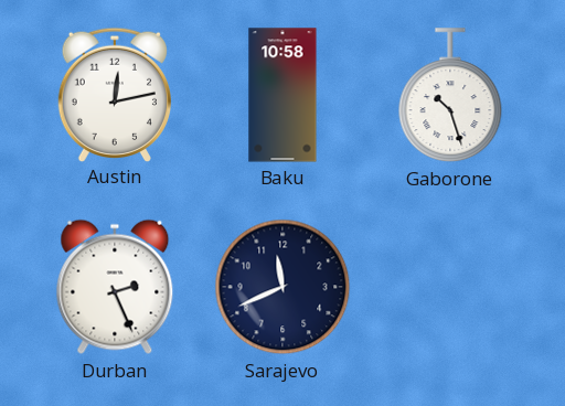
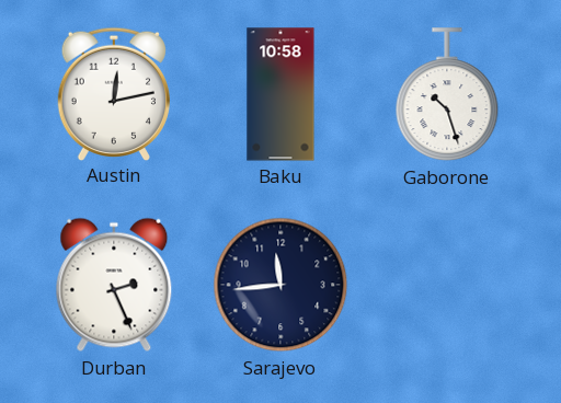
Sarajevo: 11:41 -> 11:44 (280, 285)
